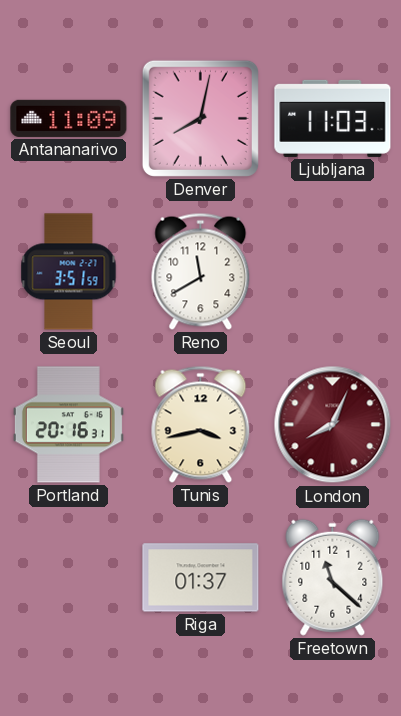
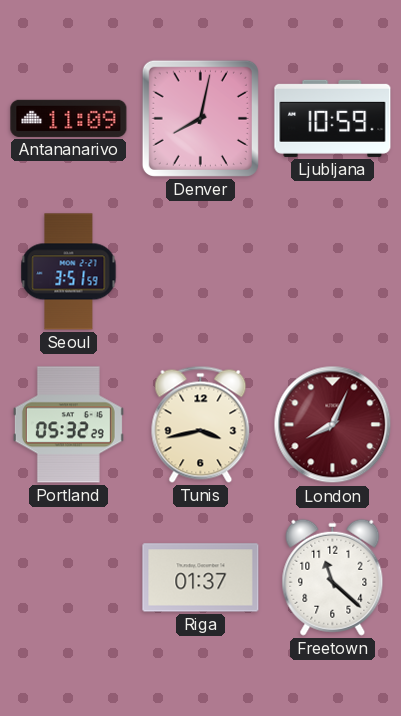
Ljubljana: 11:03 -> 10:59 (333, 118)
Reno: 11:40 -> none (201, 271)
Portland: 20:16 -> 05:32 (68, 425)
